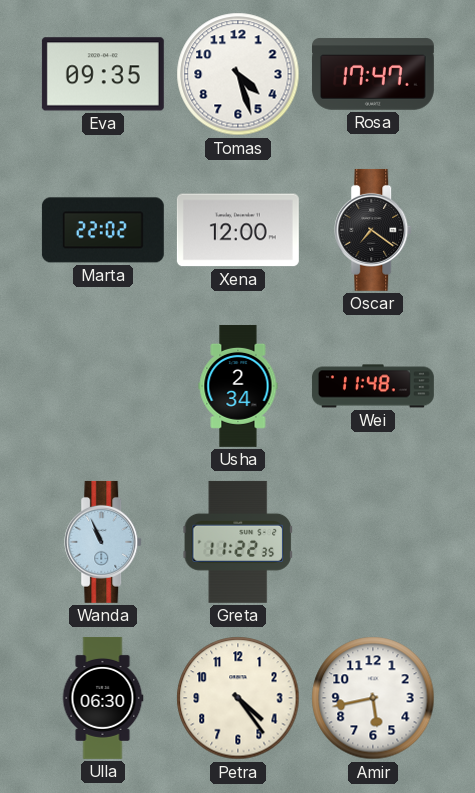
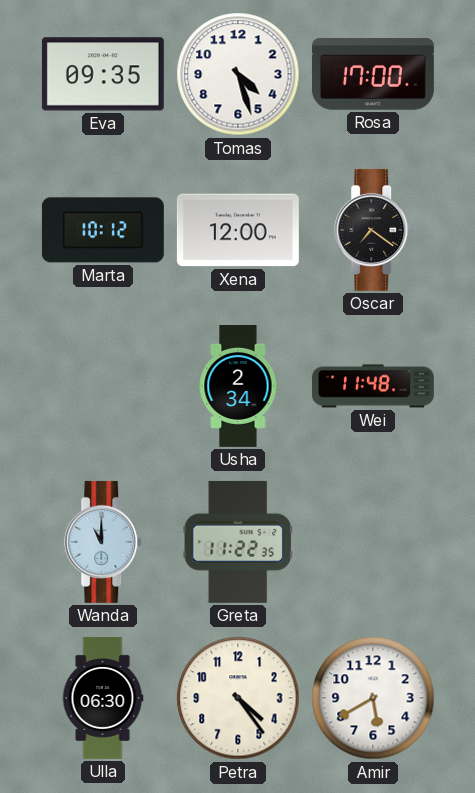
Rosa: 17:47 -> 17:00 (373, 74)
Marta: 22:02 -> 10:12 (103, 230)
Wanda: 10:56 -> 11:00 (104, 542)
Amir: 5:43 -> 5:40 (373, 698)
